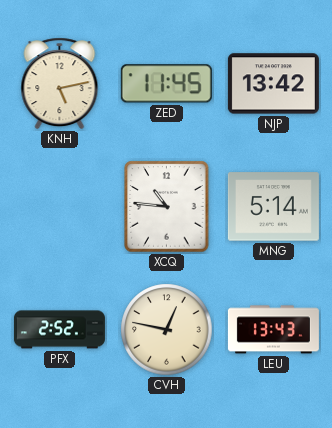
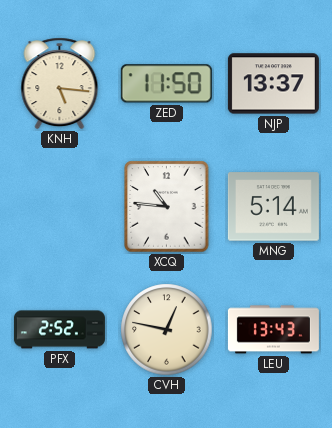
KNH: 5:13 -> 5:16 (60, 84)
ZED: 11:45 -> 11:50 (166, 84)
NJP: 13:42 -> 13:37 (273, 84)
